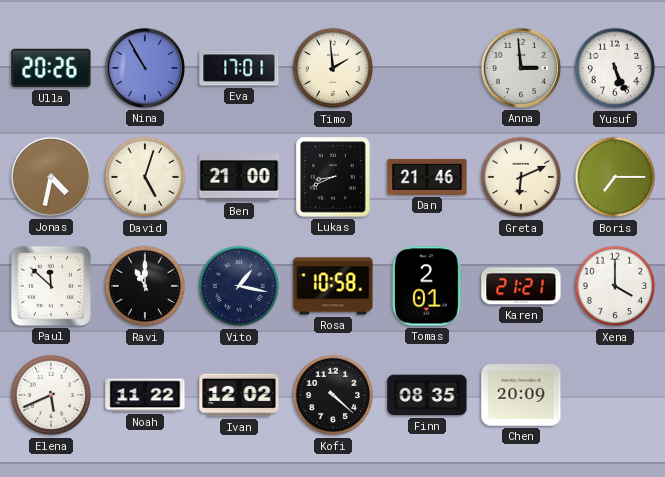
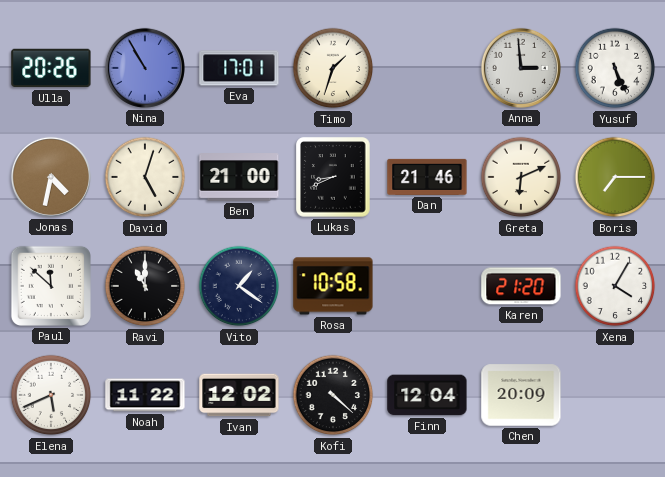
Timo: 1:59 -> 1:33 (333, 68)
Vito: 1:17 -> 1:21 (239, 286)
Tomas: 2:01 -> none (428, 286)
Karen: 21:21 -> 21:20 (521, 286)
Xena: 4:00 -> 4:05 (615, 286)
Finn: 08:35 -> 12:04 (427, 395)
